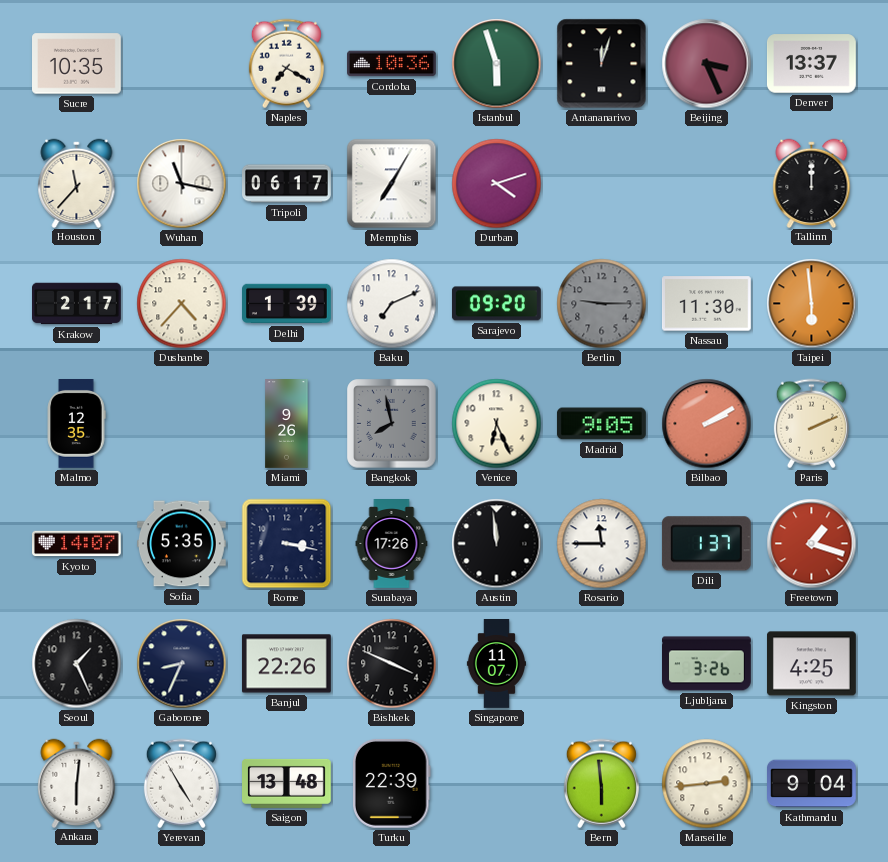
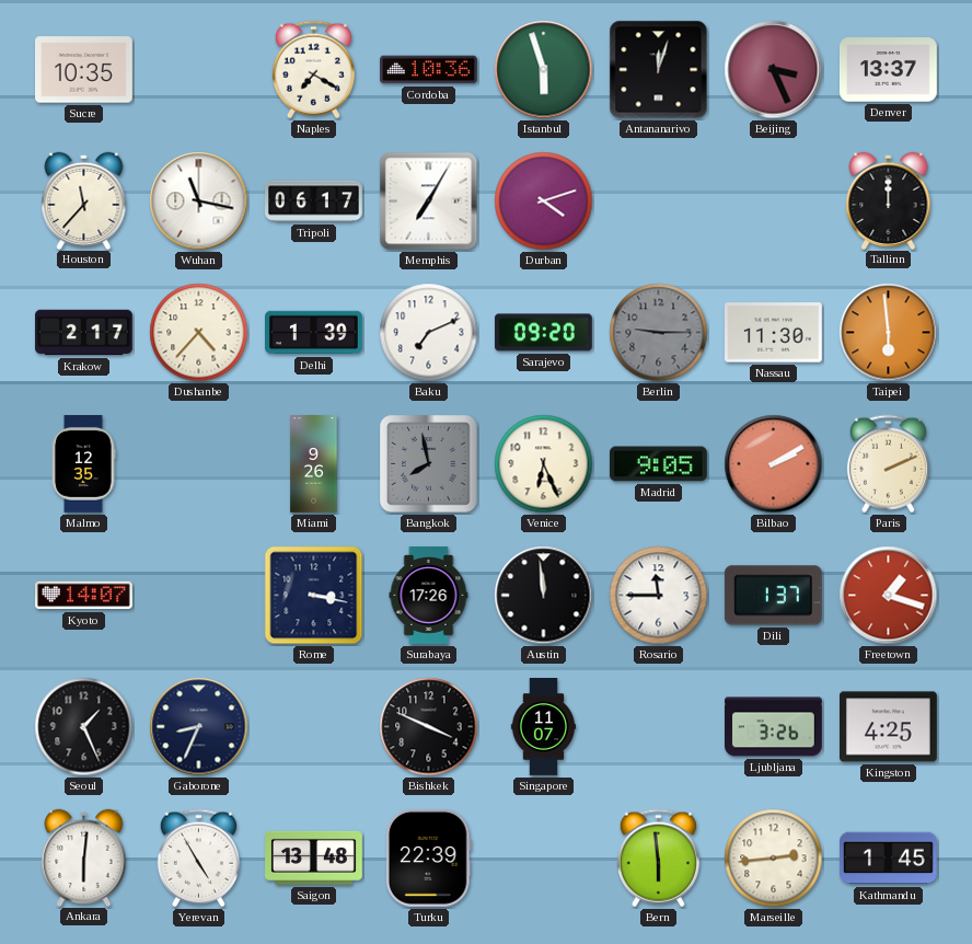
Sofia: 5:35 -> none (182, 544)
Banjul: 22:26 -> none (286, 664)
Kathmandu: 9:04 -> 1:45 (889, 859)
